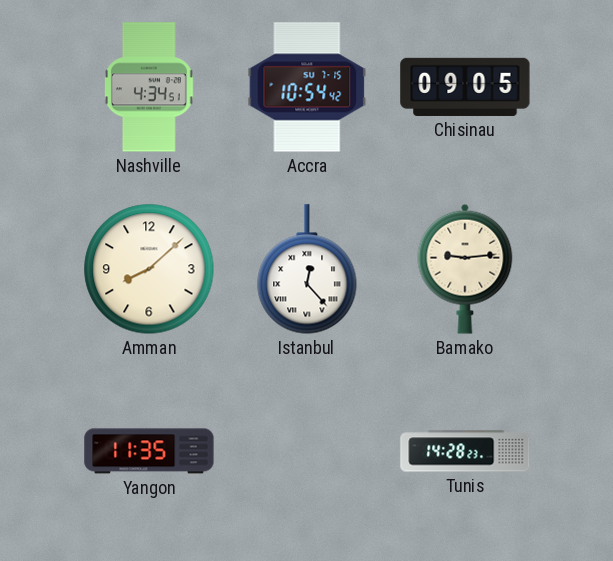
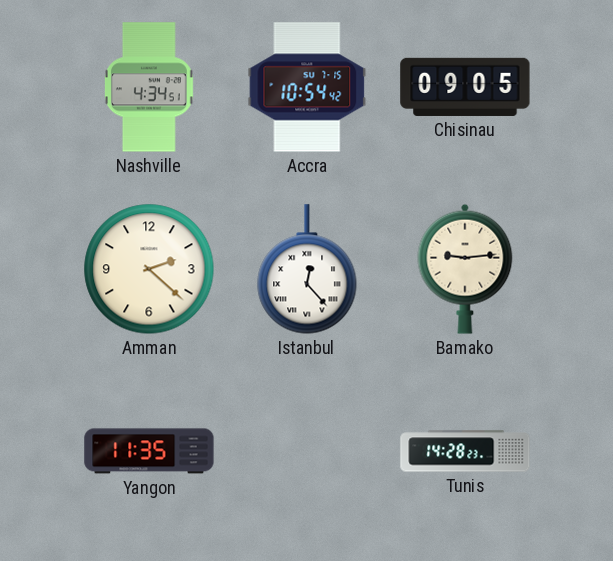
Amman: 8:08 -> 2:22 (149, 269)
